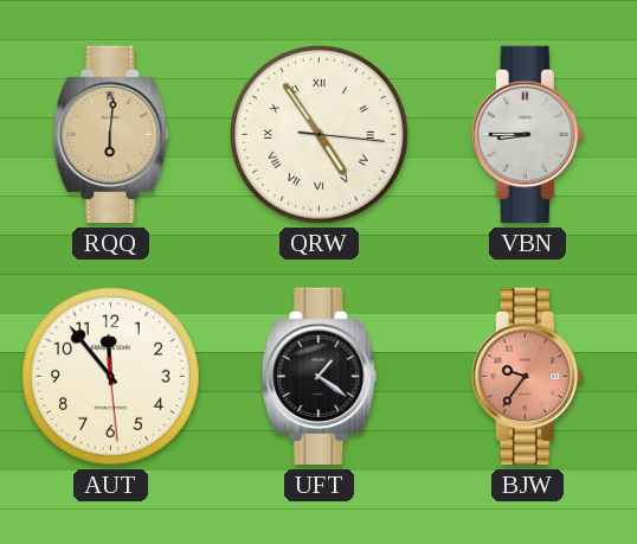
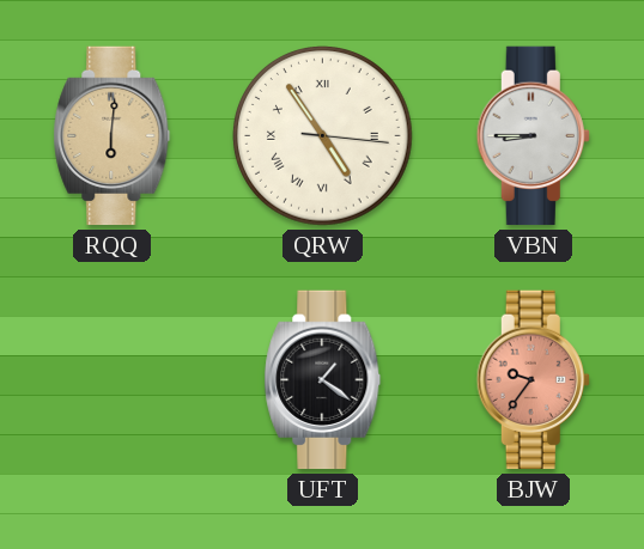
AUT: 11:53 -> none (111, 377)
